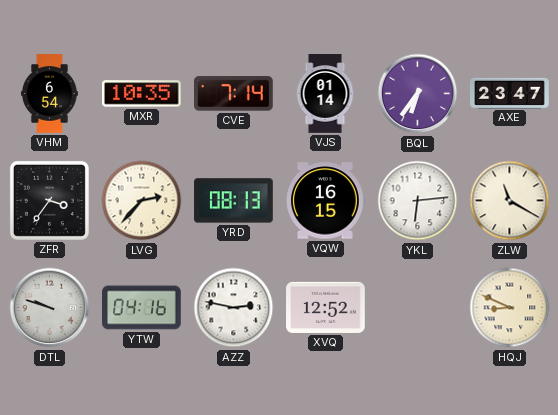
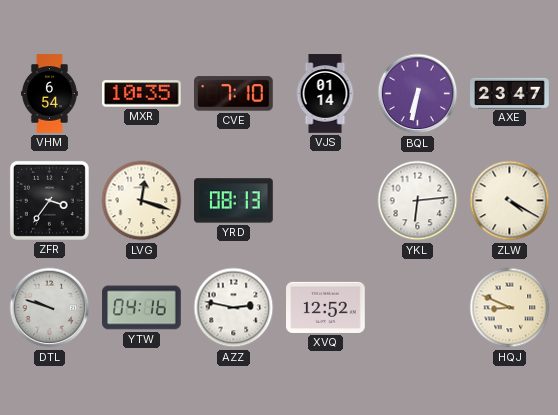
CVE: 7:14 -> 7:10 (234, 94)
BQL: 6:36 -> 6:32 (418, 94)
LVG: 2:37 -> 12:18 (142, 201)
VQW: 16:15 -> none (326, 201)
ZLW: 11:20 -> 4:20 (510, 201)
